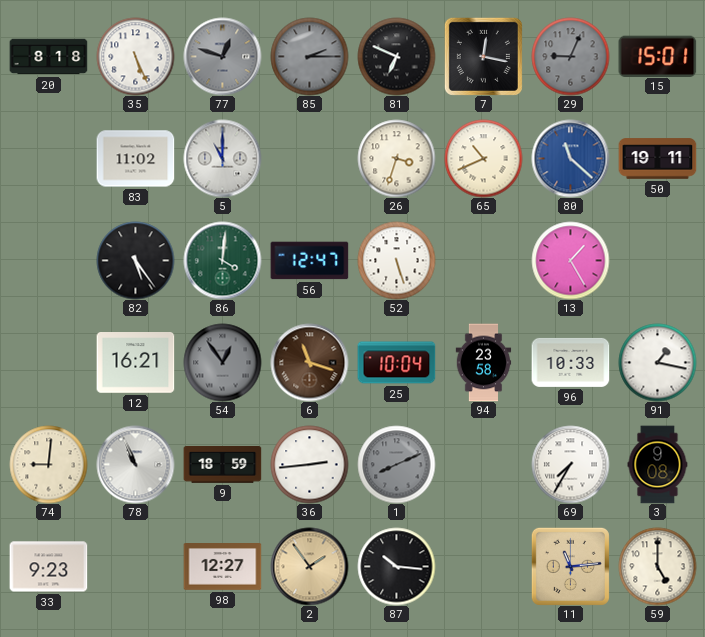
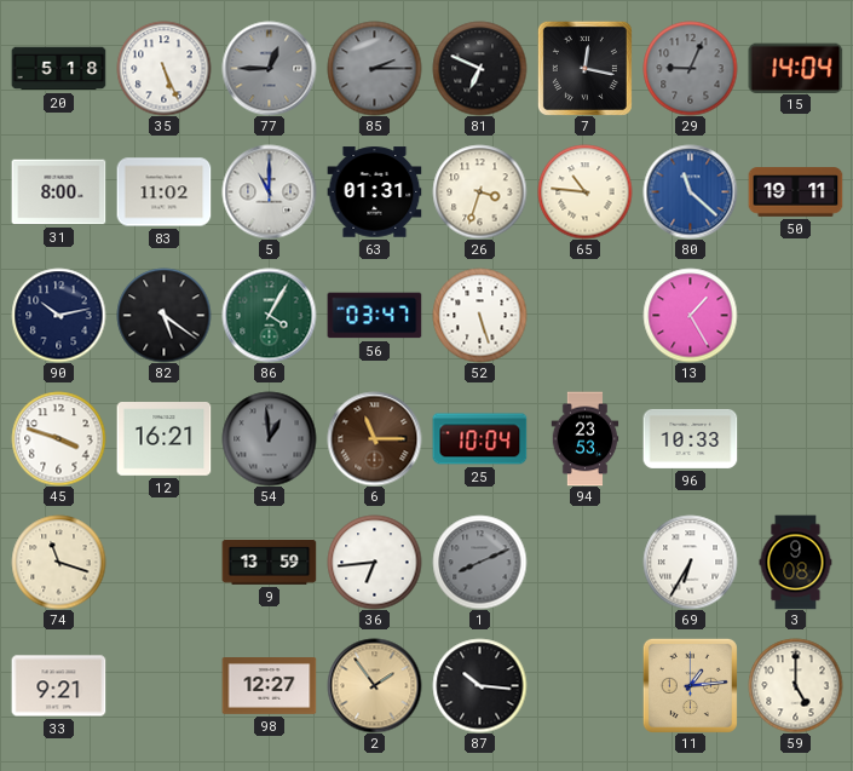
20: 8:18 -> 5:18 (58, 69)
77: 12:48 -> 12:45 (269, 68)
15: 15:01 -> 14:04 (795, 68)
31: none -> 8:00 (58, 192)
63: none -> 01:31 (374, 192)
65: 10:41 -> 10:46 (584, 191)
90: none -> 10:13 (58, 315)
82: 5:24 -> 5:21 (163, 315)
86: 4:01 -> 4:05 (269, 315)
56: 12:47 -> 03:47 (374, 316)
45: none -> 3:48 (58, 438)
54: 12:54 -> 12:59 (269, 438)
6: 11:18 -> 11:15 (374, 438)
94: 23:58 -> 23:53 (586, 438)
91: 1:17 -> none (657, 362)
74: 9:01 -> 11:18 (58, 562)
78: 10:56 -> none (135, 464)
9: 18:59 -> 13:59 (269, 563)
36: 2:44 -> 6:44 (374, 562)
69: 7:35 -> 6:35 (690, 562)
33: 9:23 -> 9:21 (58, 686)
11: 11:14 -> 1:14 (690, 685)
